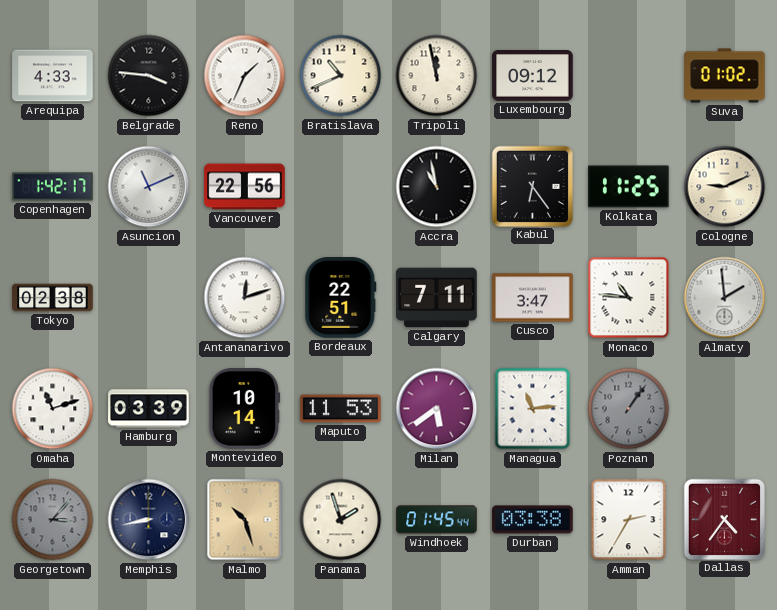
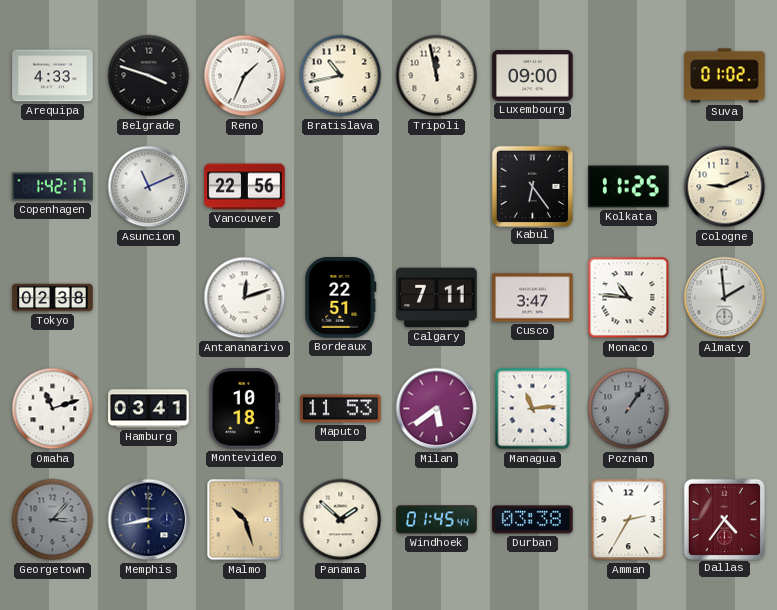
Belgrade: 3:46 -> 3:48 (149, 76)
Bratislava: 10:41 -> 10:43 (341, 76)
Luxembourg: 09:12 -> 09:00 (533, 76)
Accra: 10:58 -> none (437, 187)
Hamburg: 03:39 -> 03:41 (149, 409)
Montevideo: 10:14 -> 10:18 (245, 409)
Panama: 1:57 -> 1:52 (341, 520)
